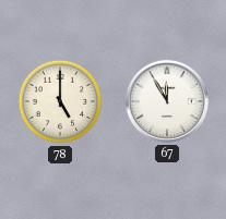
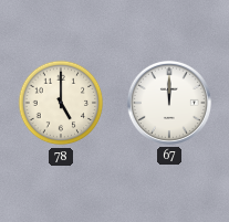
67: 11:55 -> 12:00 (169, 103)
